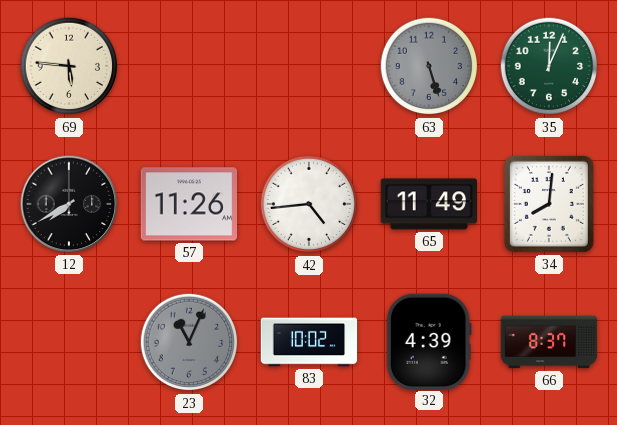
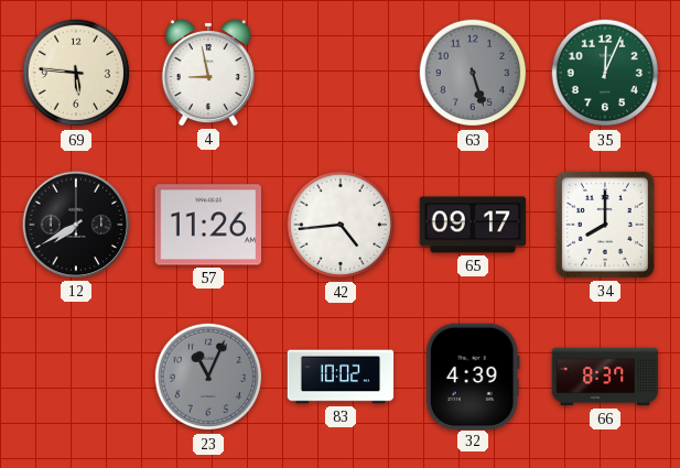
4: none -> 8:58 (208, 73)
65: 11:49 -> 09:17 (473, 225)
34: 8:01 -> 8:00 (605, 225)
